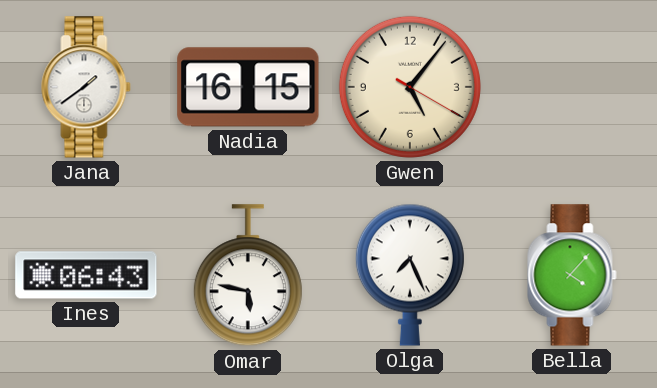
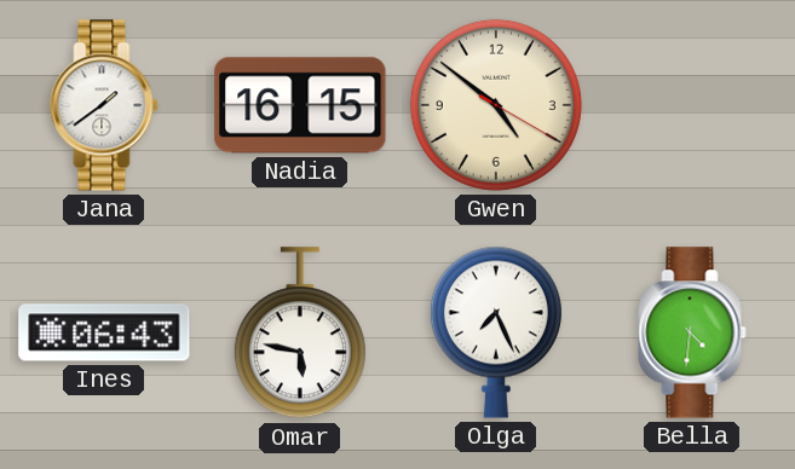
Gwen: 5:06 -> 4:51 (496, 105)
Bella: 4:07 -> 4:31 (692, 332)
